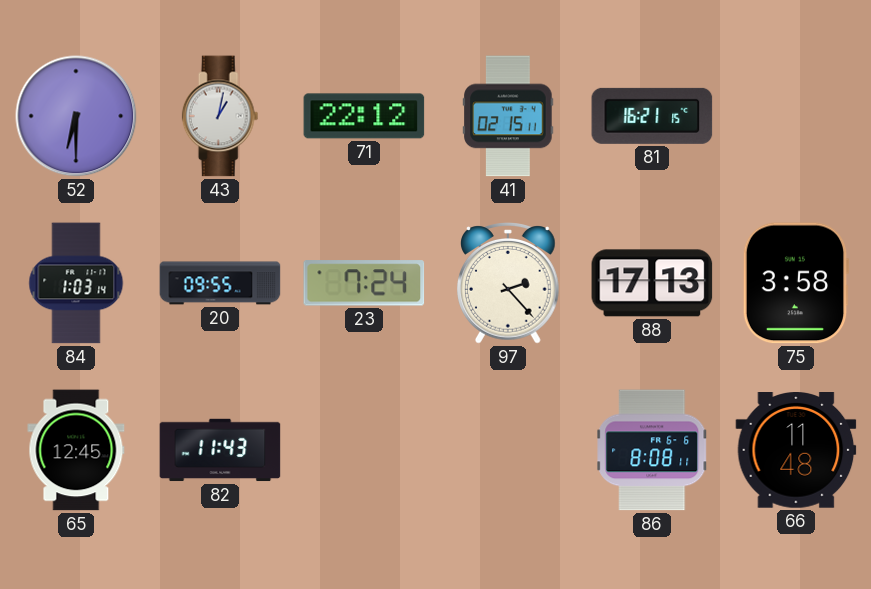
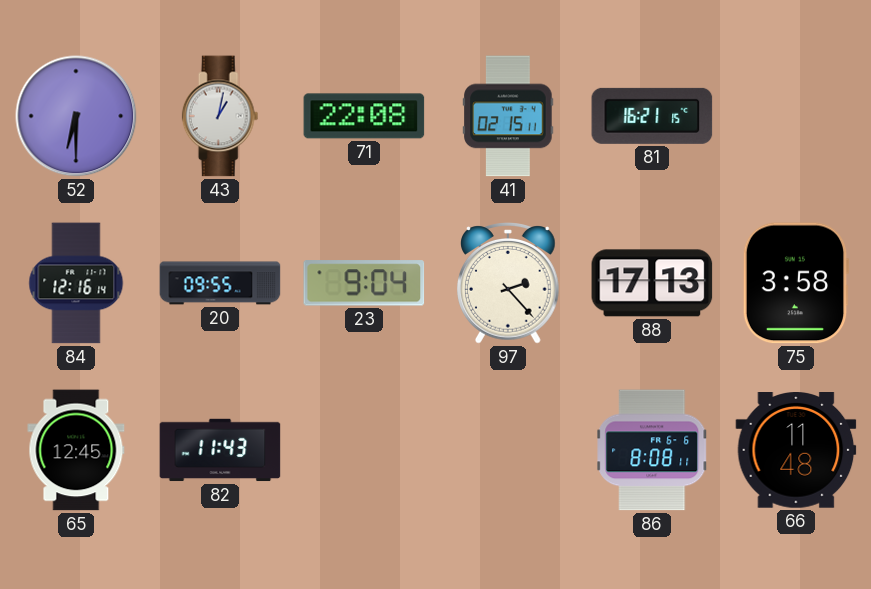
71: 22:12 -> 22:08 (364, 116)
84: 1:03 -> 12:16 (76, 283)
23: 7:24 -> 9:04 (364, 283)
